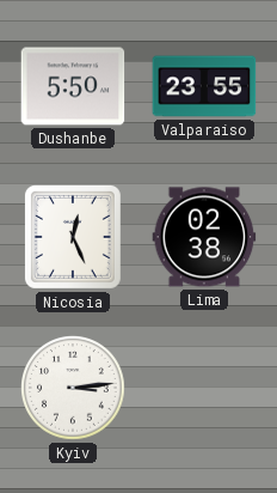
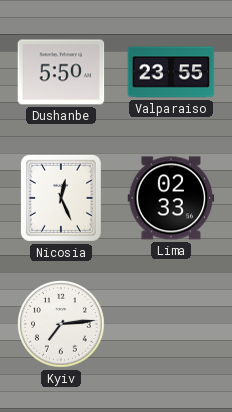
Lima: 02:38 -> 02:33 (171, 198)
Kyiv: 3:14 -> 7:14 (62, 325)
